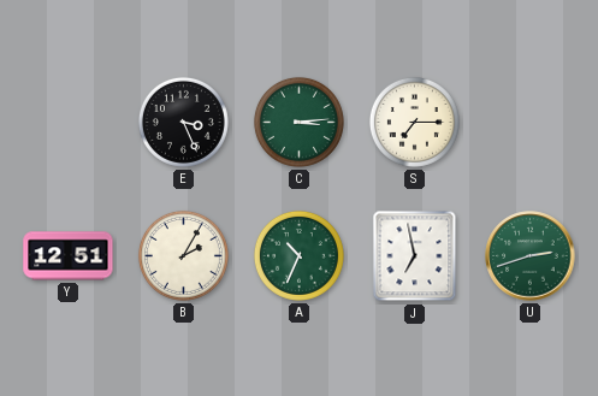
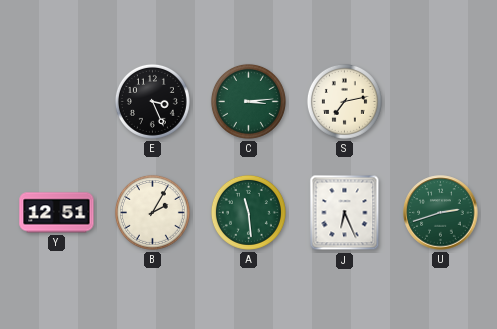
S: 7:15 -> 7:13 (344, 101)
A: 10:34 -> 11:29 (248, 212)
J: 6:58 -> 6:26 (345, 213)
